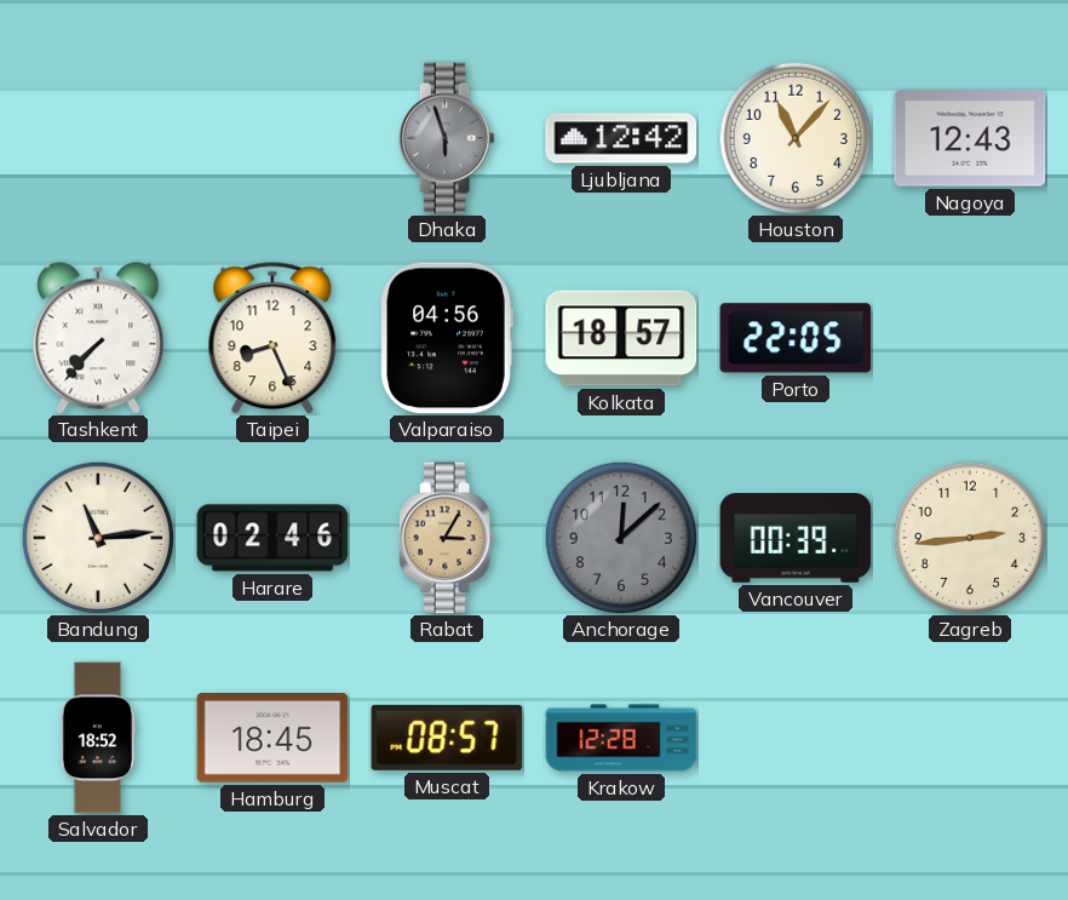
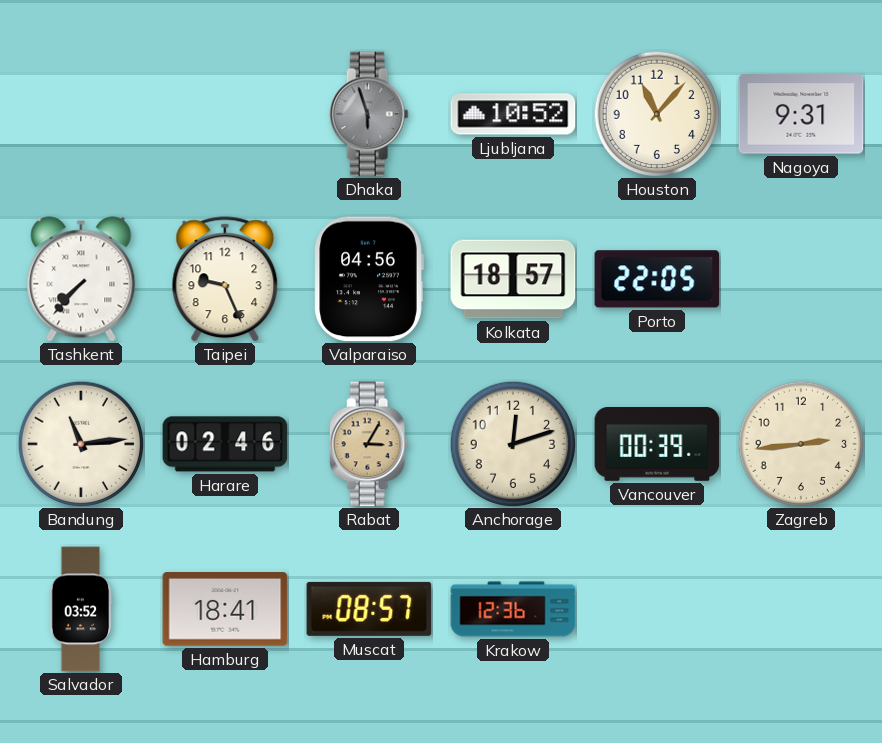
Ljubljana: 12:42 -> 10:52 (513, 114)
Nagoya: 12:43 -> 9:31 (801, 114)
Taipei: 8:26 -> 9:26 (225, 279)
Anchorage: 12:08 -> 12:12 (513, 444)
Anchorage dial: grey -> cream (513, 444)
Salvador: 18:52 -> 03:52 (81, 609)
Hamburg: 18:45 -> 18:41 (225, 609)
Krakow: 12:28 -> 12:36 (513, 609)
